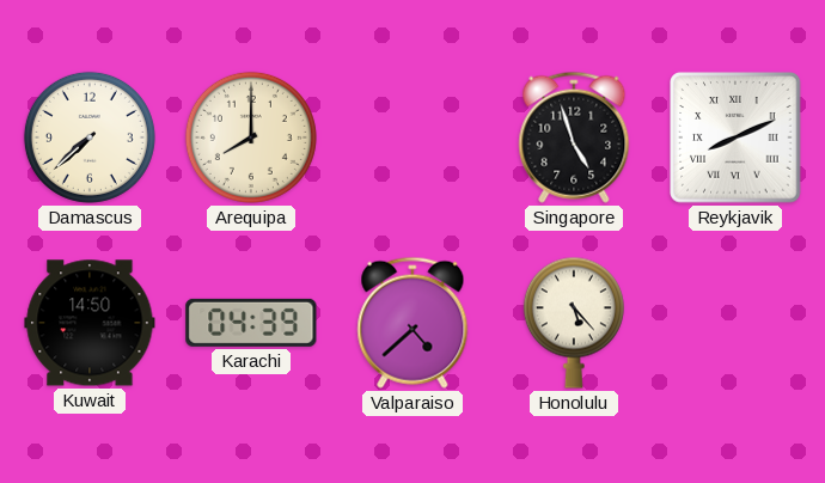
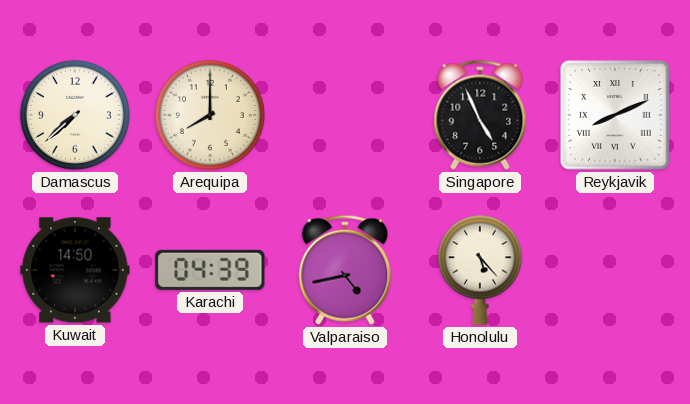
Singapore: 4:57 -> 4:56 (480, 115)
Valparaiso: 4:38 -> 4:43 (345, 270)
